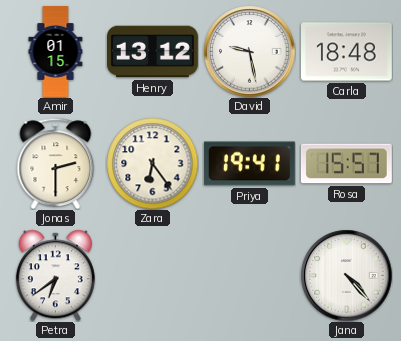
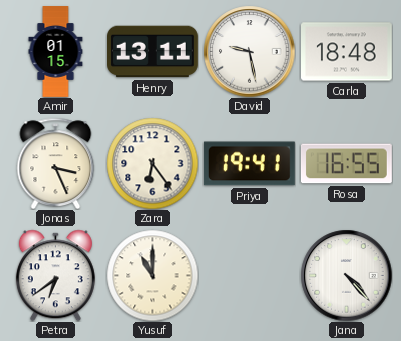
Henry: 13:12 -> 13:11 (153, 52)
Jonas: 2:30 -> 3:26 (56, 163)
Rosa: 15:57 -> 16:55 (346, 164)
Yusuf: none -> 11:00 (152, 275)
